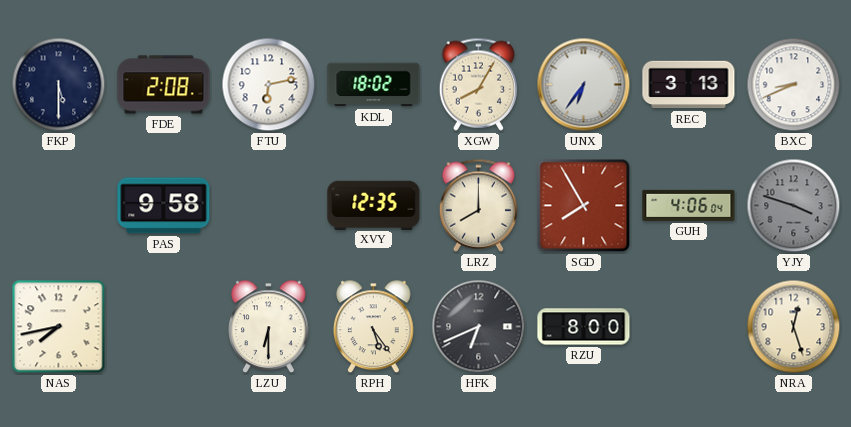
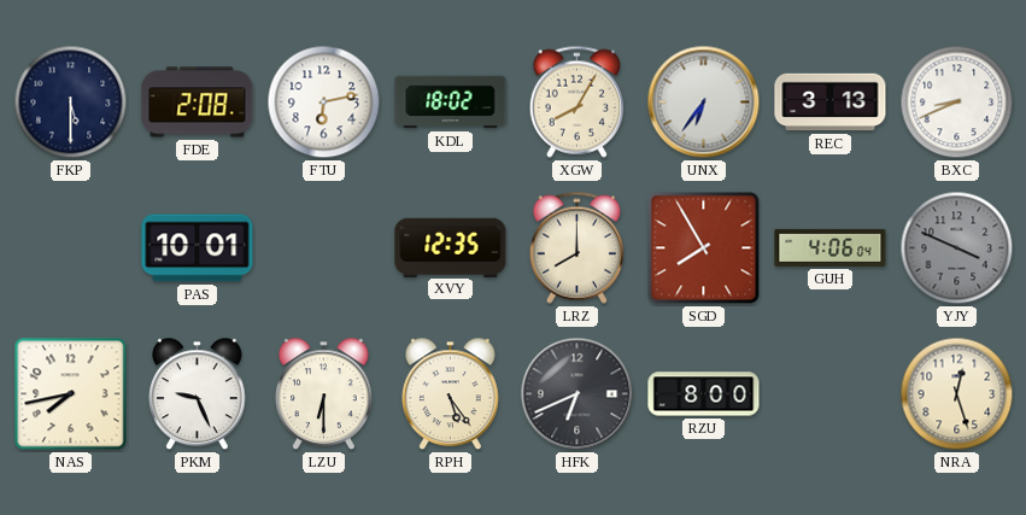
PAS: 9:58 -> 10:01 (198, 248)
YJY: 3:48 -> 3:49 (957, 248)
PKM: none -> 9:26 (198, 394)
